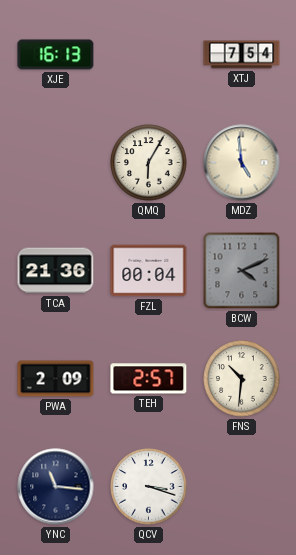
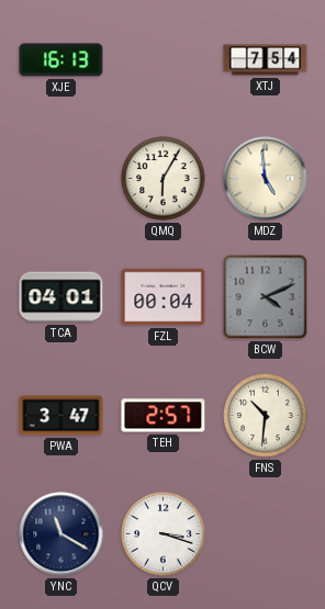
TCA: 21:36 -> 04:01 (61, 297)
PWA: 2:09 -> 3:47 (61, 416)
YNC: 11:16 -> 11:20 (61, 534)
